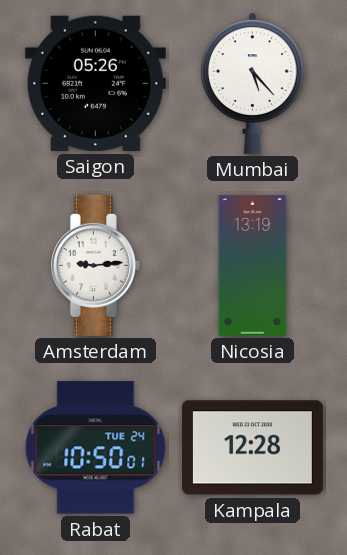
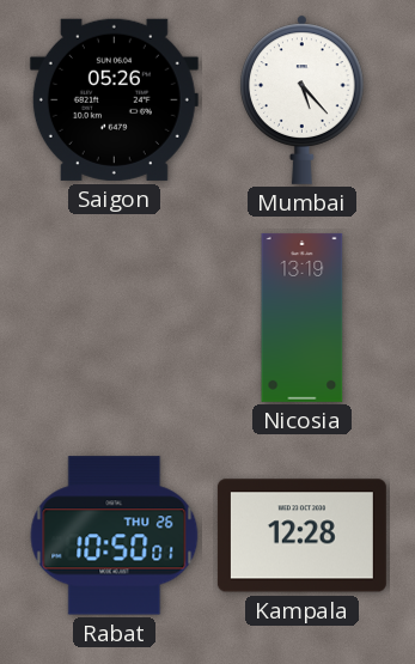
Amsterdam: 9:14 -> none (95, 265)
Rabat date: TUE 24 -> THU 26 (115, 536)
